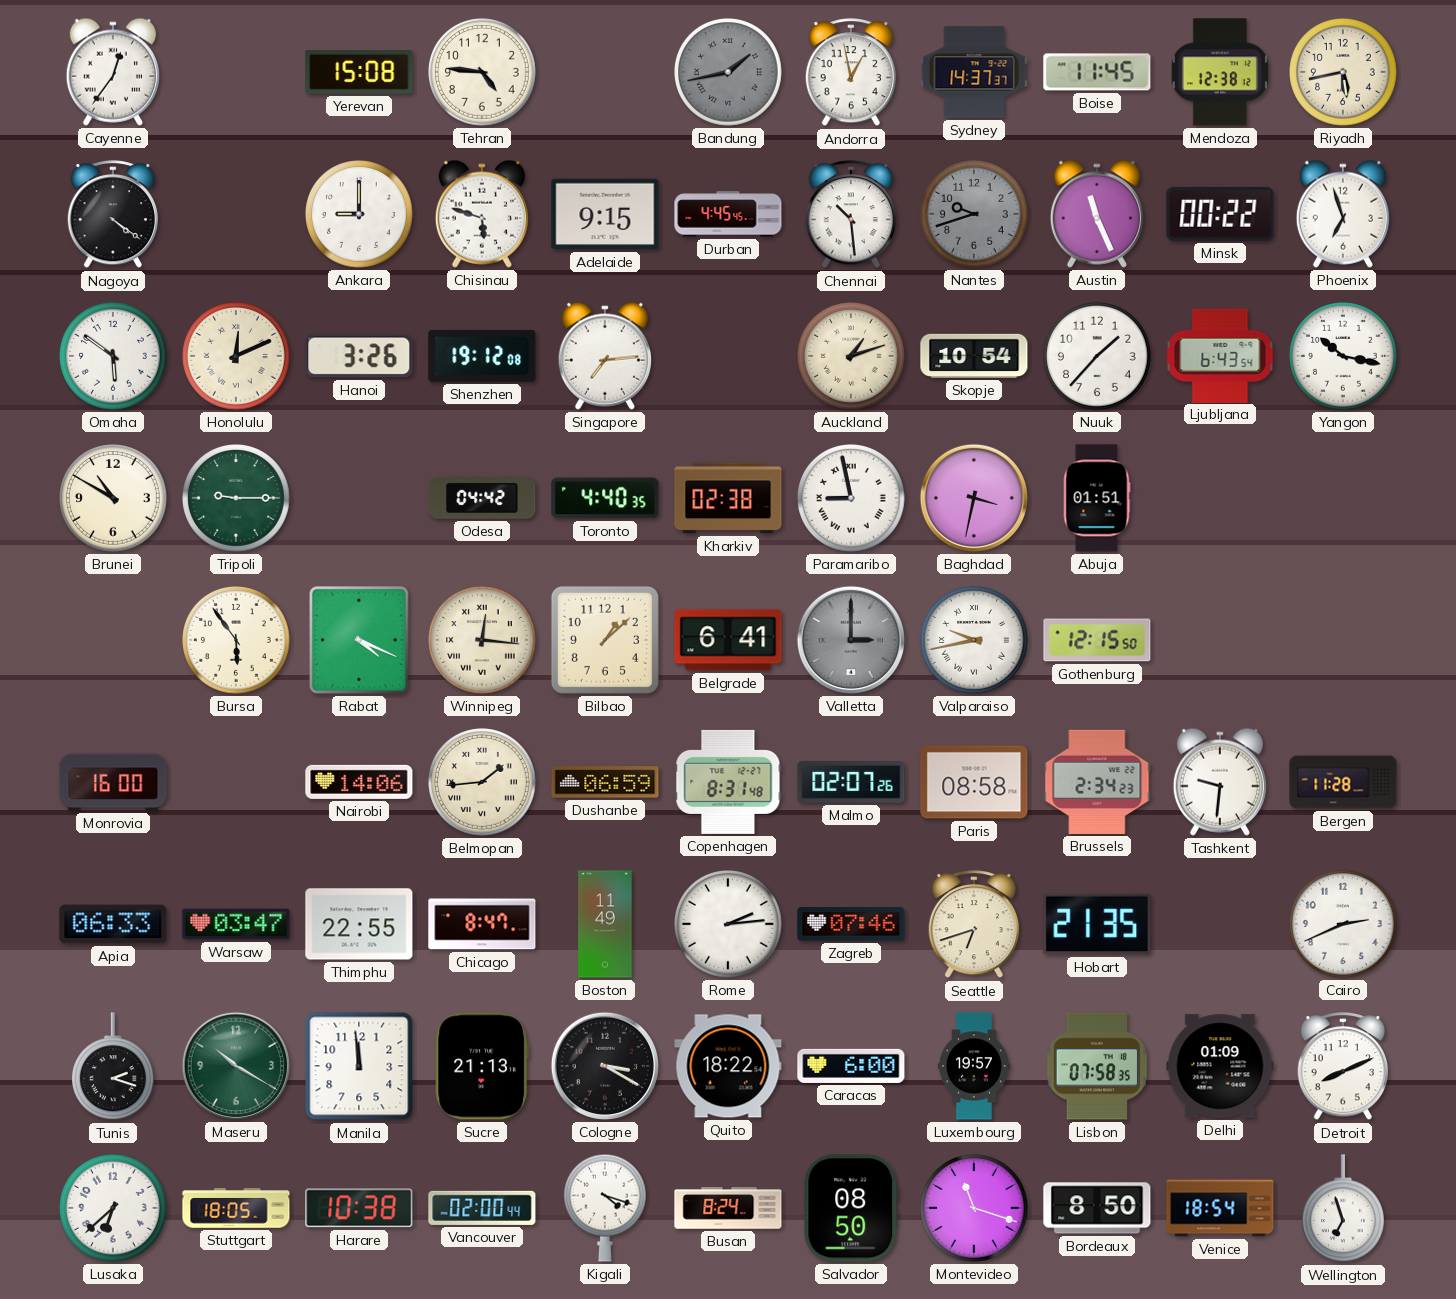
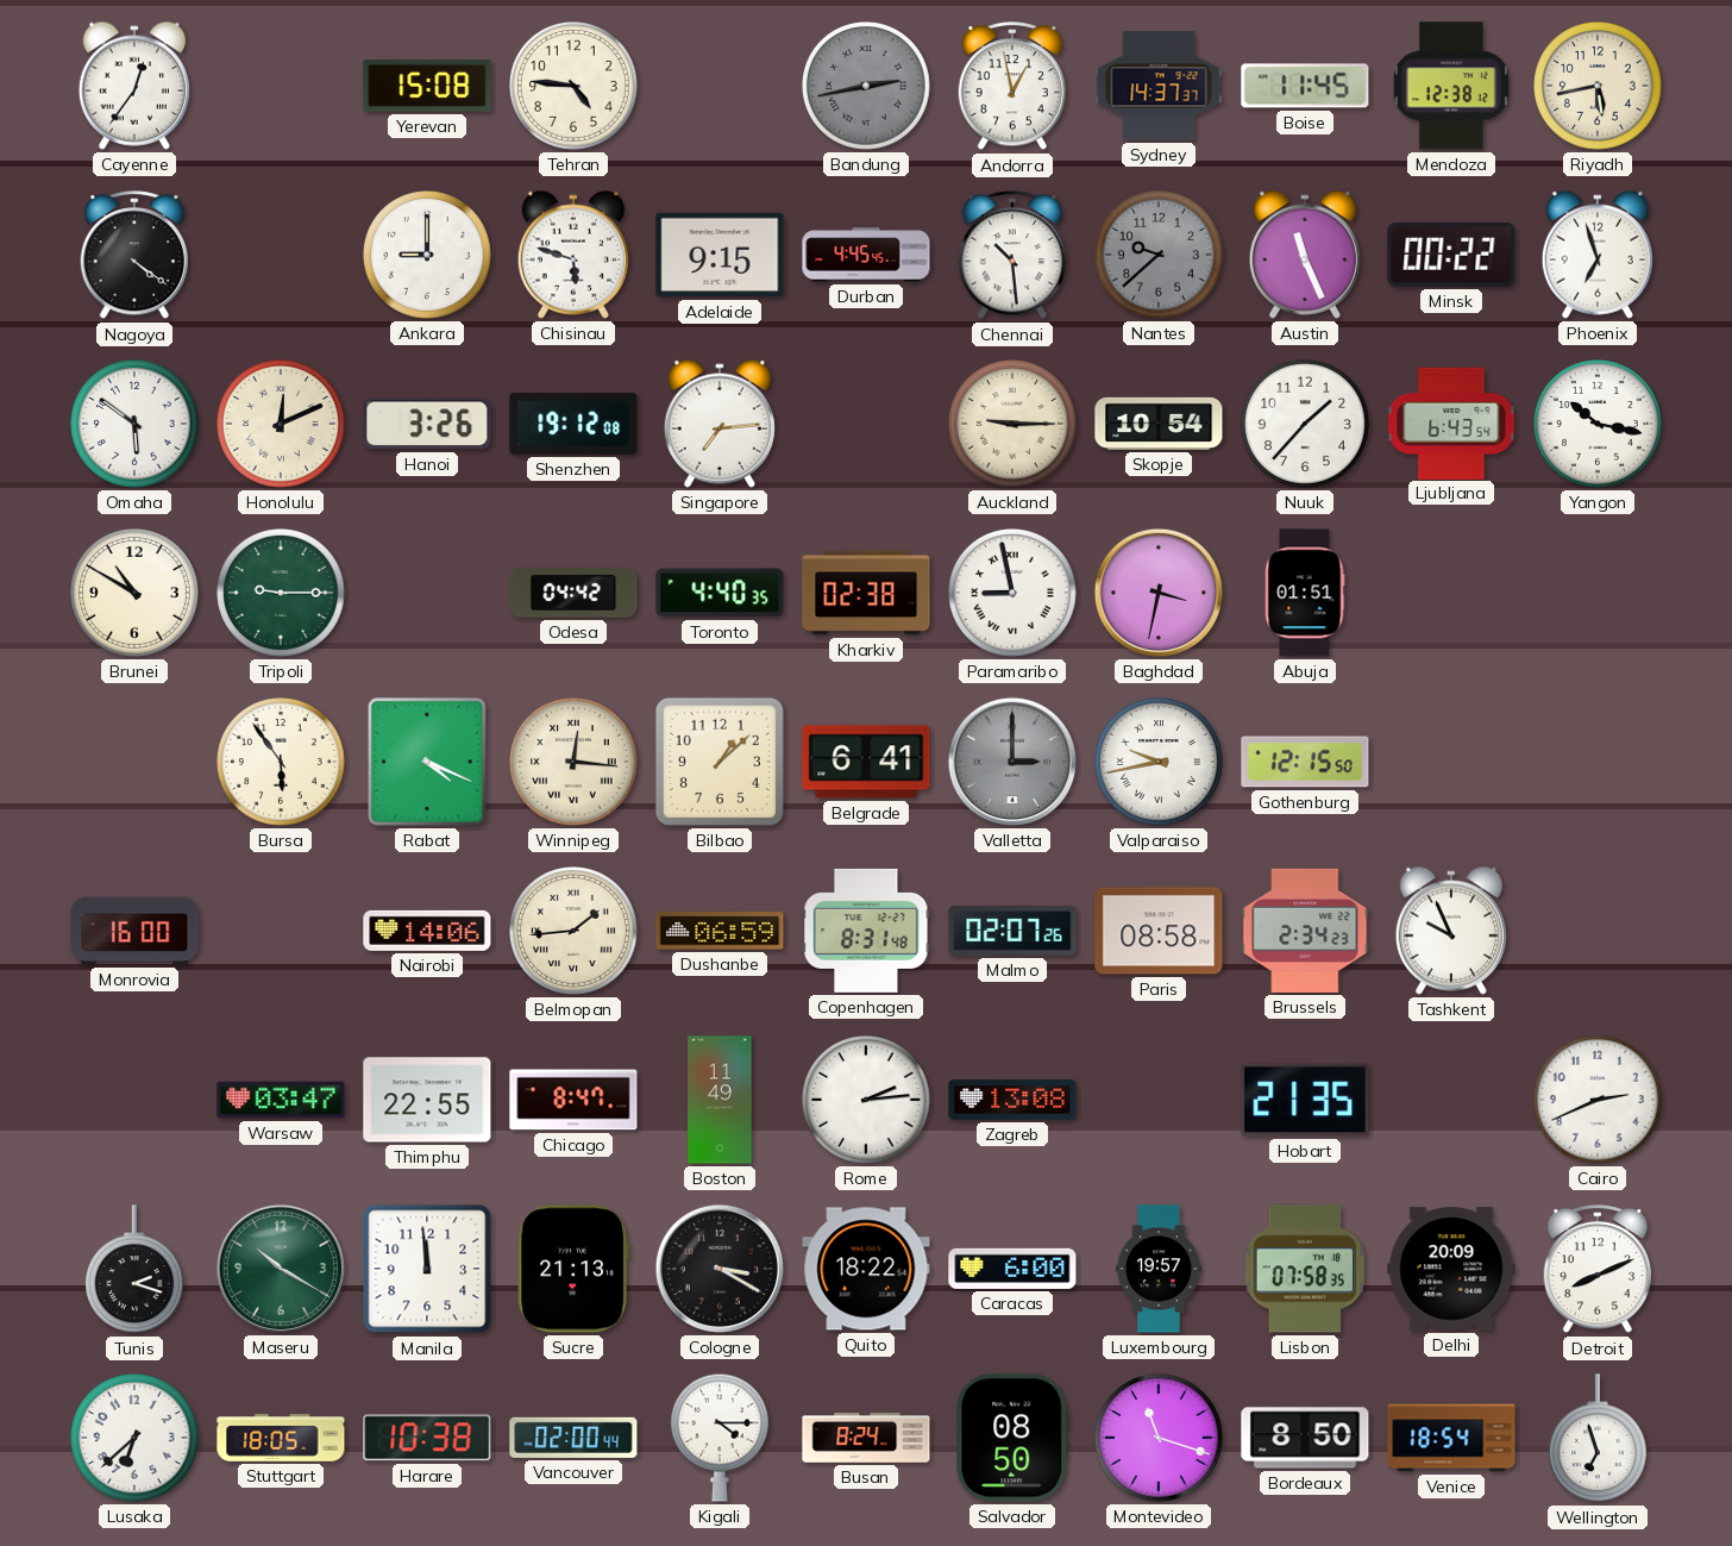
Bandung: 1:43 -> 2:43 (867, 87)
Nantes: 9:42 -> 9:38 (1160, 256)
Auckland: 1:12 -> 9:15 (1014, 425)
Tashkent: 9:31 -> 9:56 (1451, 931)
Bergen: 11:28 -> none (1343, 782)
Apia: 06:33 -> none (113, 924)
Zagreb: 07:46 -> 13:08 (1012, 1100)
Seattle: 6:42 -> none (973, 925)
Delhi: 01:09 -> 20:09 (1451, 1269)
Kigali: 4:18 -> 4:15 (720, 1438)
